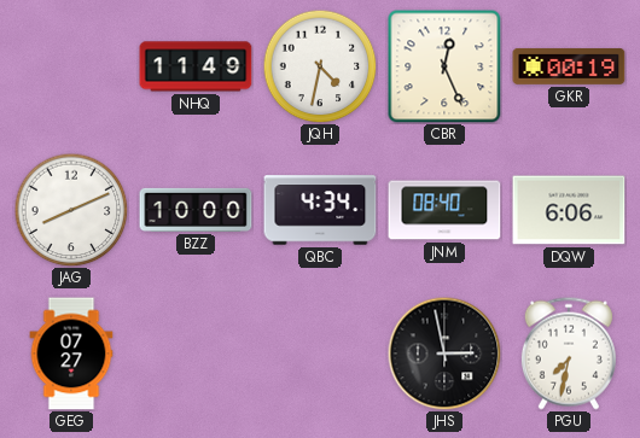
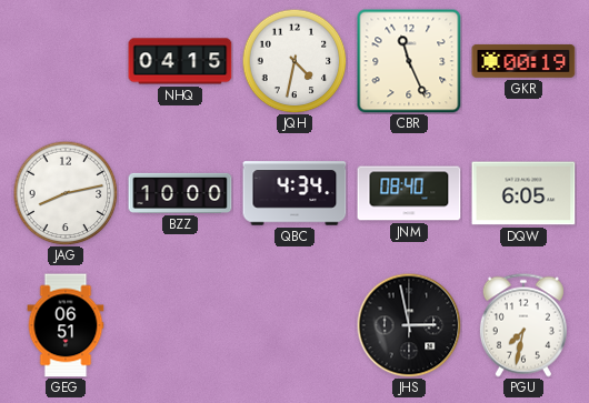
NHQ: 11:49 -> 04:15 (180, 61)
CBR: 12:26 -> 11:26 (409, 61)
JAG: 8:11 -> 8:13 (66, 193)
DQW: 6:06 -> 6:05 (523, 193)
GEG: 07:27 -> 06:51 (66, 325)
